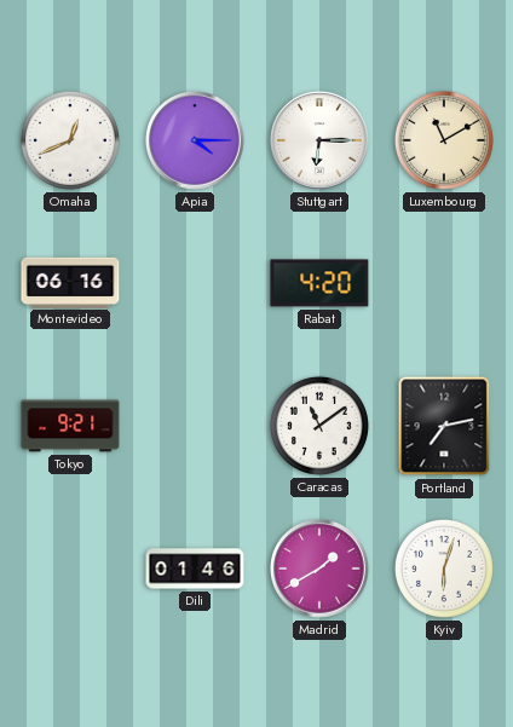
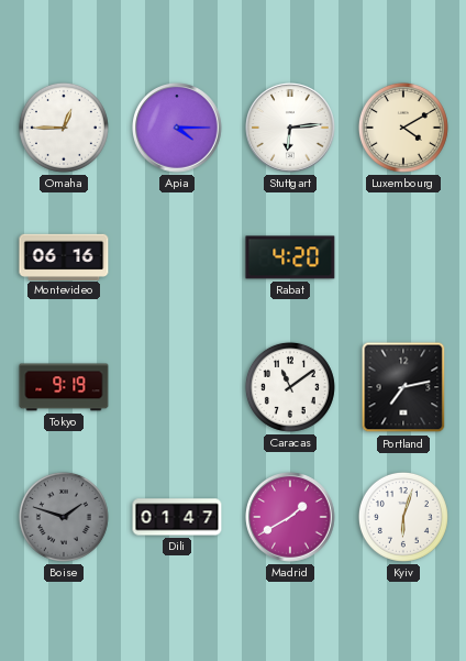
Omaha: 12:41 -> 12:45 (64, 128)
Stuttgart: 6:15 -> 6:14 (290, 128)
Luxembourg: 11:10 -> 4:10 (403, 128)
Tokyo: 9:21 -> 9:19 (64, 387)
Boise: none -> 1:48 (64, 517)
Dili: 01:46 -> 01:47 (177, 517)
